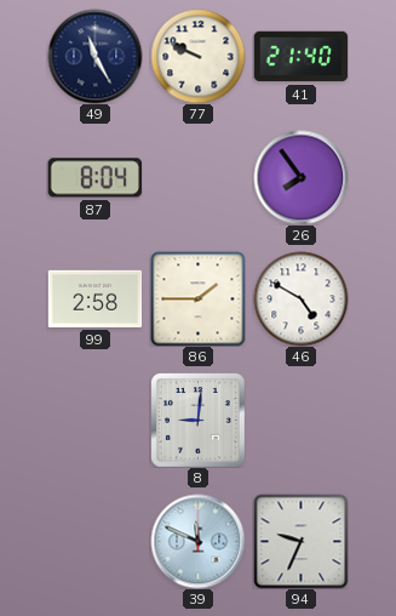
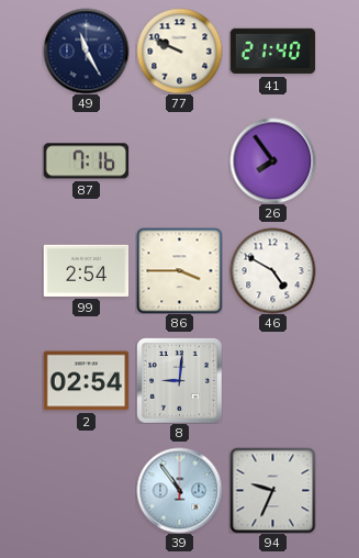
87: 8:04 -> 7:16 (86, 161)
99: 2:58 -> 2:54 (86, 270)
86: 1:45 -> 3:45 (179, 270)
2: none -> 02:54 (86, 381)
39: 11:49 -> 10:54 (179, 490)
